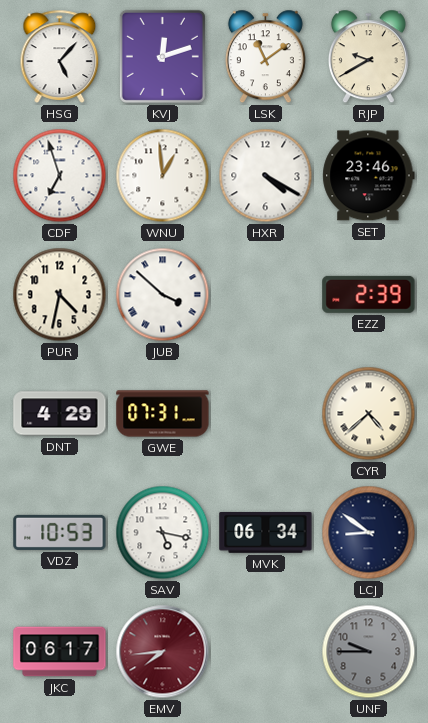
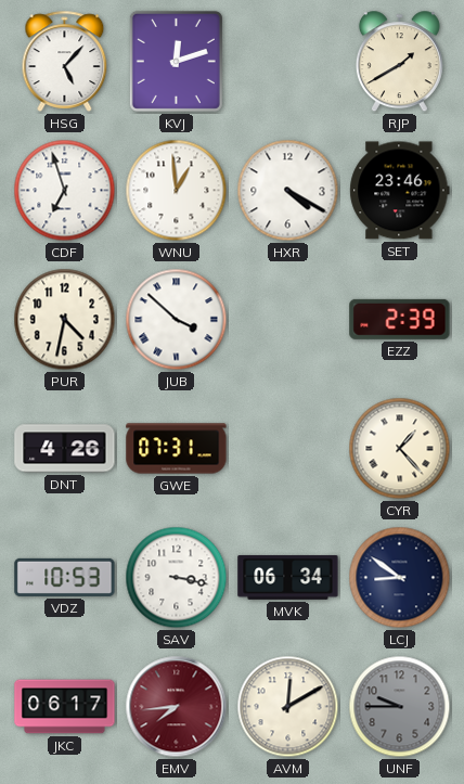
LSK: 11:09 -> none (265, 57)
RJP: 9:40 -> 1:40 (399, 62)
DNT: 4:29 -> 4:26 (65, 449)
CYR: 4:38 -> 1:23 (400, 449)
SAV: 5:17 -> 3:17 (177, 578)
AVM: none -> 12:10 (288, 707)
